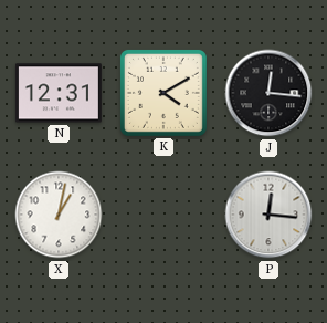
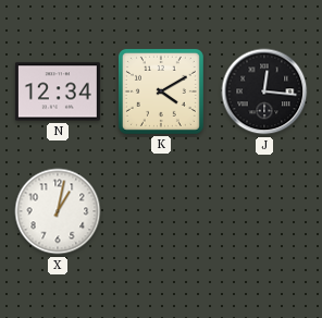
N: 12:31 -> 12:34 (58, 91)
P: 12:16 -> none (268, 215)
